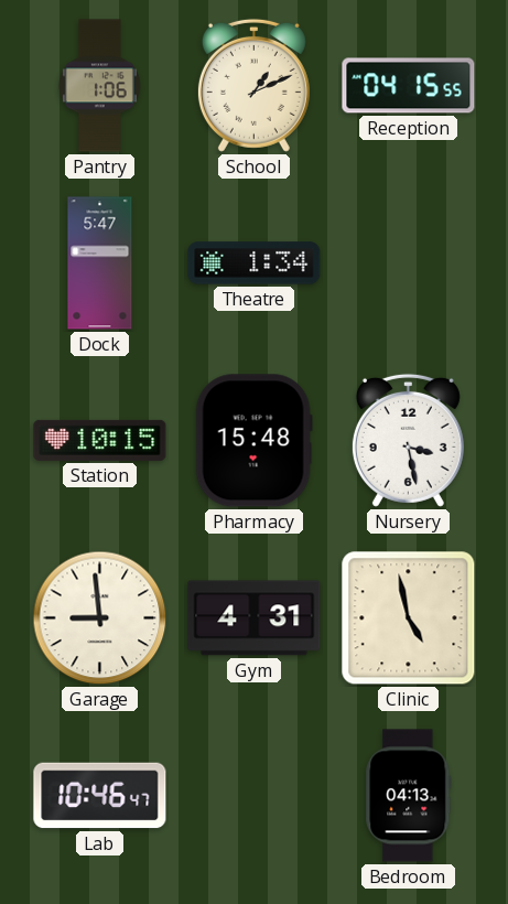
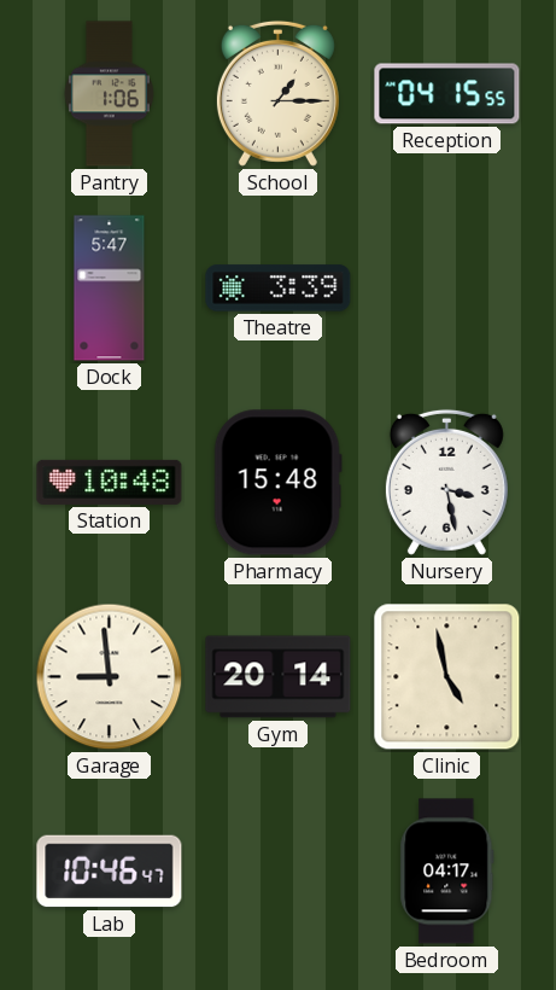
School: 1:11 -> 1:15 (277, 93)
Theatre: 1:34 -> 3:39 (279, 289)
Station: 10:15 -> 10:48 (110, 482)
Gym: 4:31 -> 20:14 (279, 677)
Bedroom: 04:13 -> 04:17 (447, 872)
